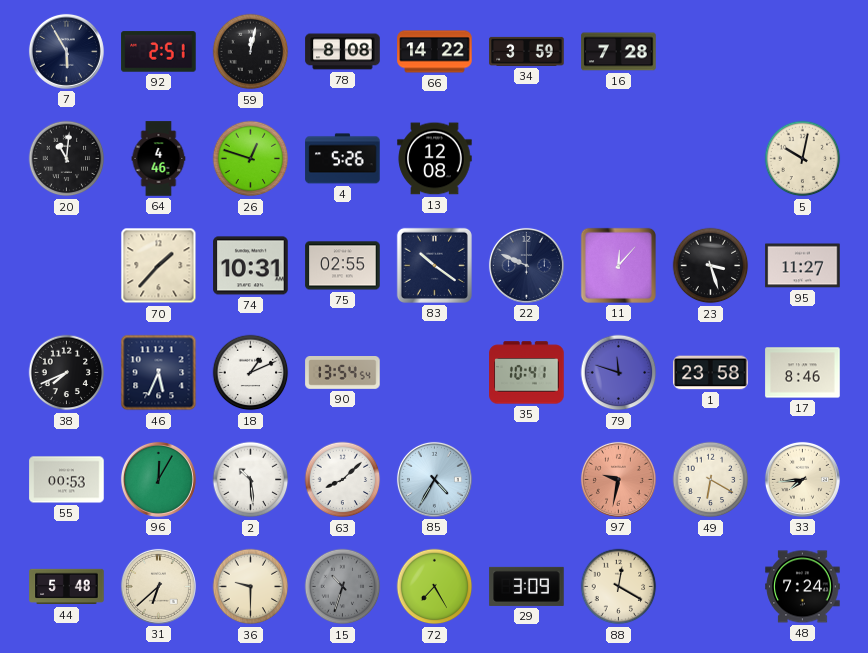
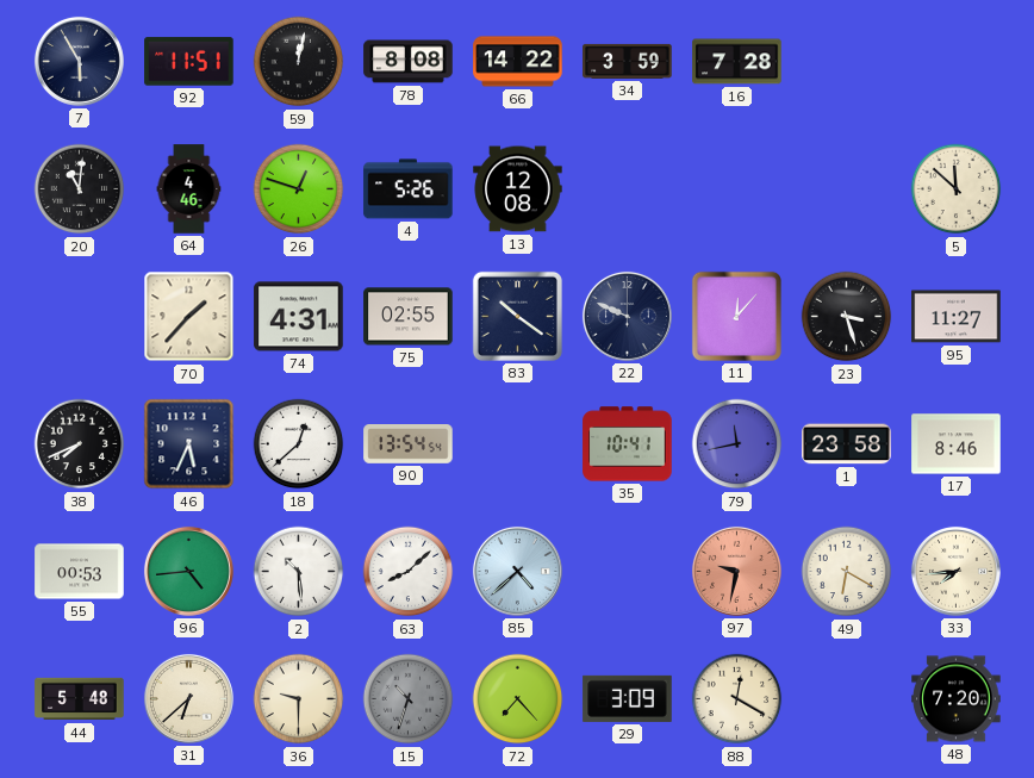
92: 2:51 -> 11:51 (189, 62)
5: 10:02 -> 11:52 (957, 189)
74: 10:31 -> 4:31 (299, 317)
18: 1:11 -> 12:38 (299, 444)
79: 11:48 -> 11:43 (737, 444)
96: 12:05 -> 4:44 (188, 571)
85: 4:35 -> 4:38 (517, 571)
72: 7:25 -> 7:23 (518, 699)
48: 7:24 -> 7:20 (957, 699)
